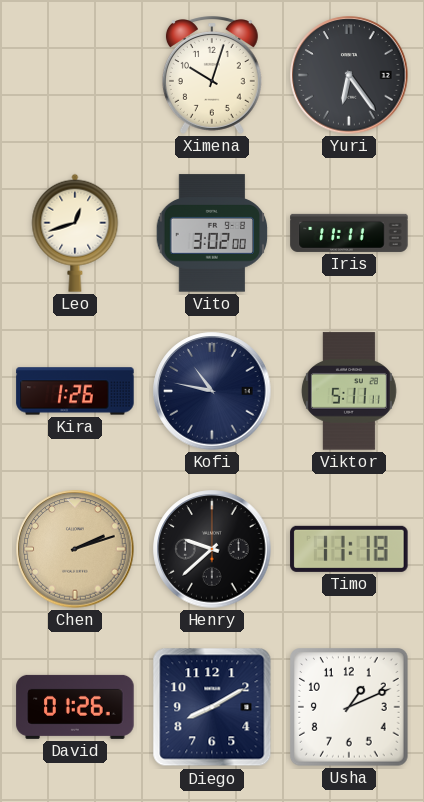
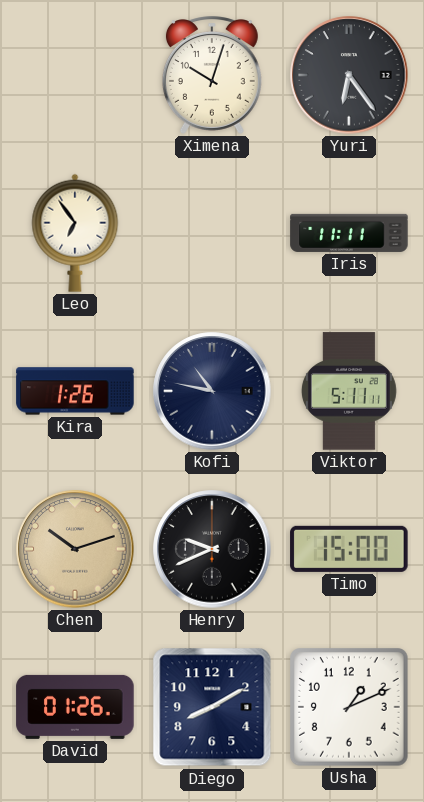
Leo: 12:42 -> 6:54 (75, 233)
Vito: 3:02 -> none (212, 233)
Chen: 2:12 -> 10:12 (75, 549)
Henry: 9:38 -> 9:41 (212, 549)
Timo: 11:18 -> 15:00 (349, 549)
